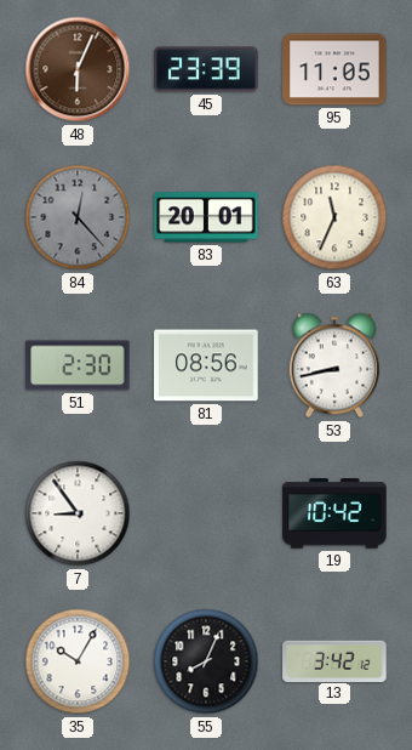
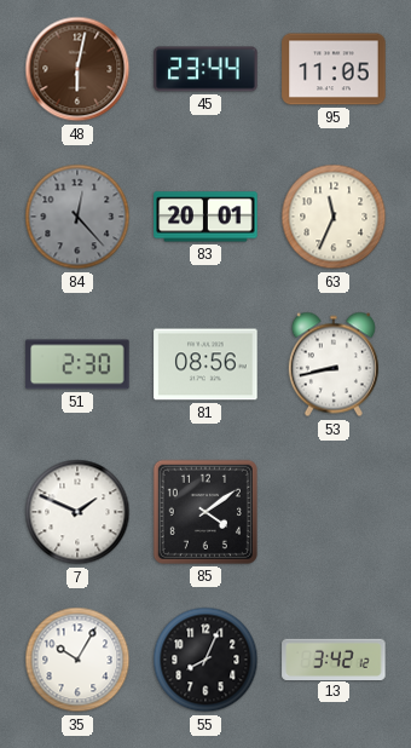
48: 6:04 -> 6:02 (77, 69)
45: 23:39 -> 23:44 (205, 69)
7: 8:54 -> 1:49 (77, 512)
85: none -> 4:09 (205, 512)
19: 10:42 -> none (334, 513)
